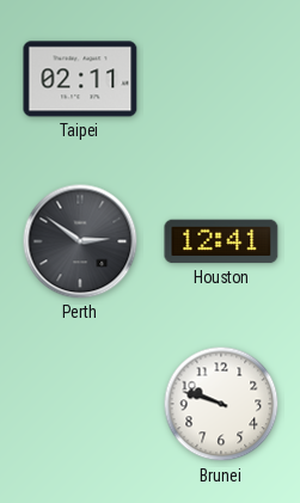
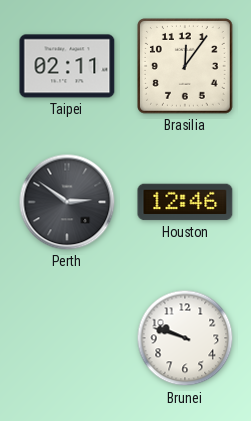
Brasilia: none -> 12:06 (186, 67)
Houston: 12:41 -> 12:46 (185, 202)
